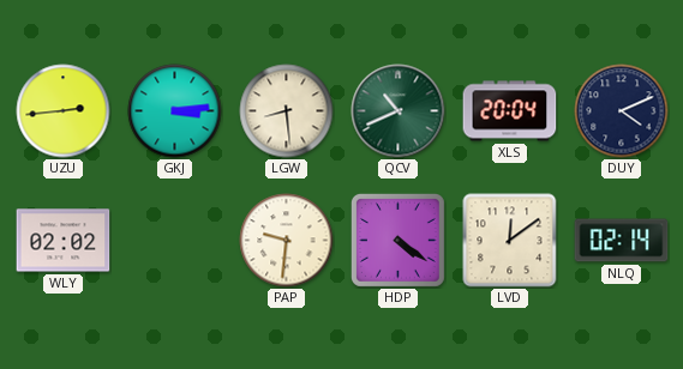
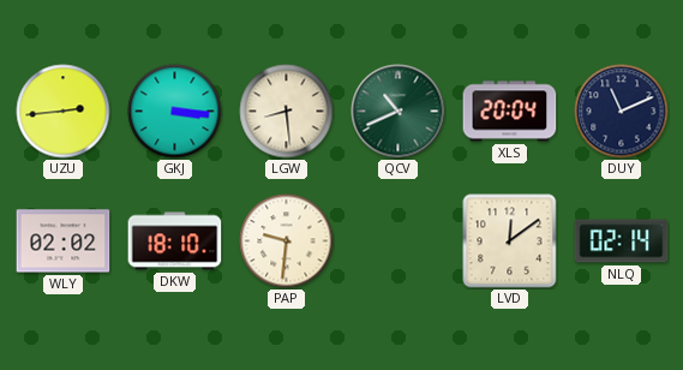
GKJ: 3:14 -> 3:16 (175, 112)
DUY: 4:11 -> 11:11 (622, 112)
DKW: none -> 18:10 (175, 241)
HDP: 4:21 -> none (397, 240)
